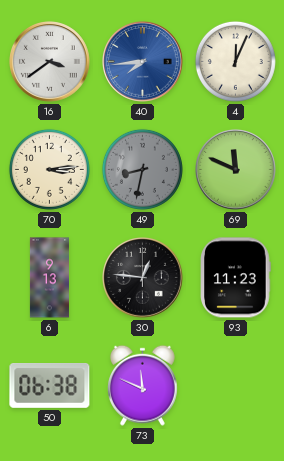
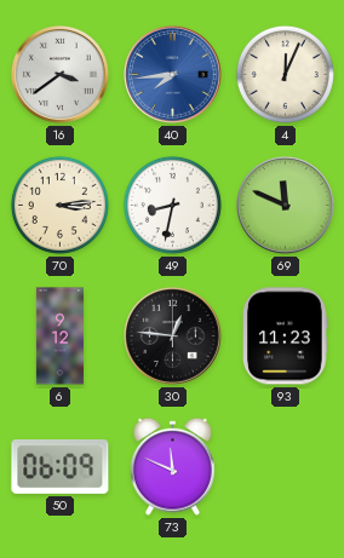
49 dial: grey -> white (172, 205)
6: 9:13 -> 9:12 (59, 336)
50: 06:38 -> 06:09 (61, 467)
